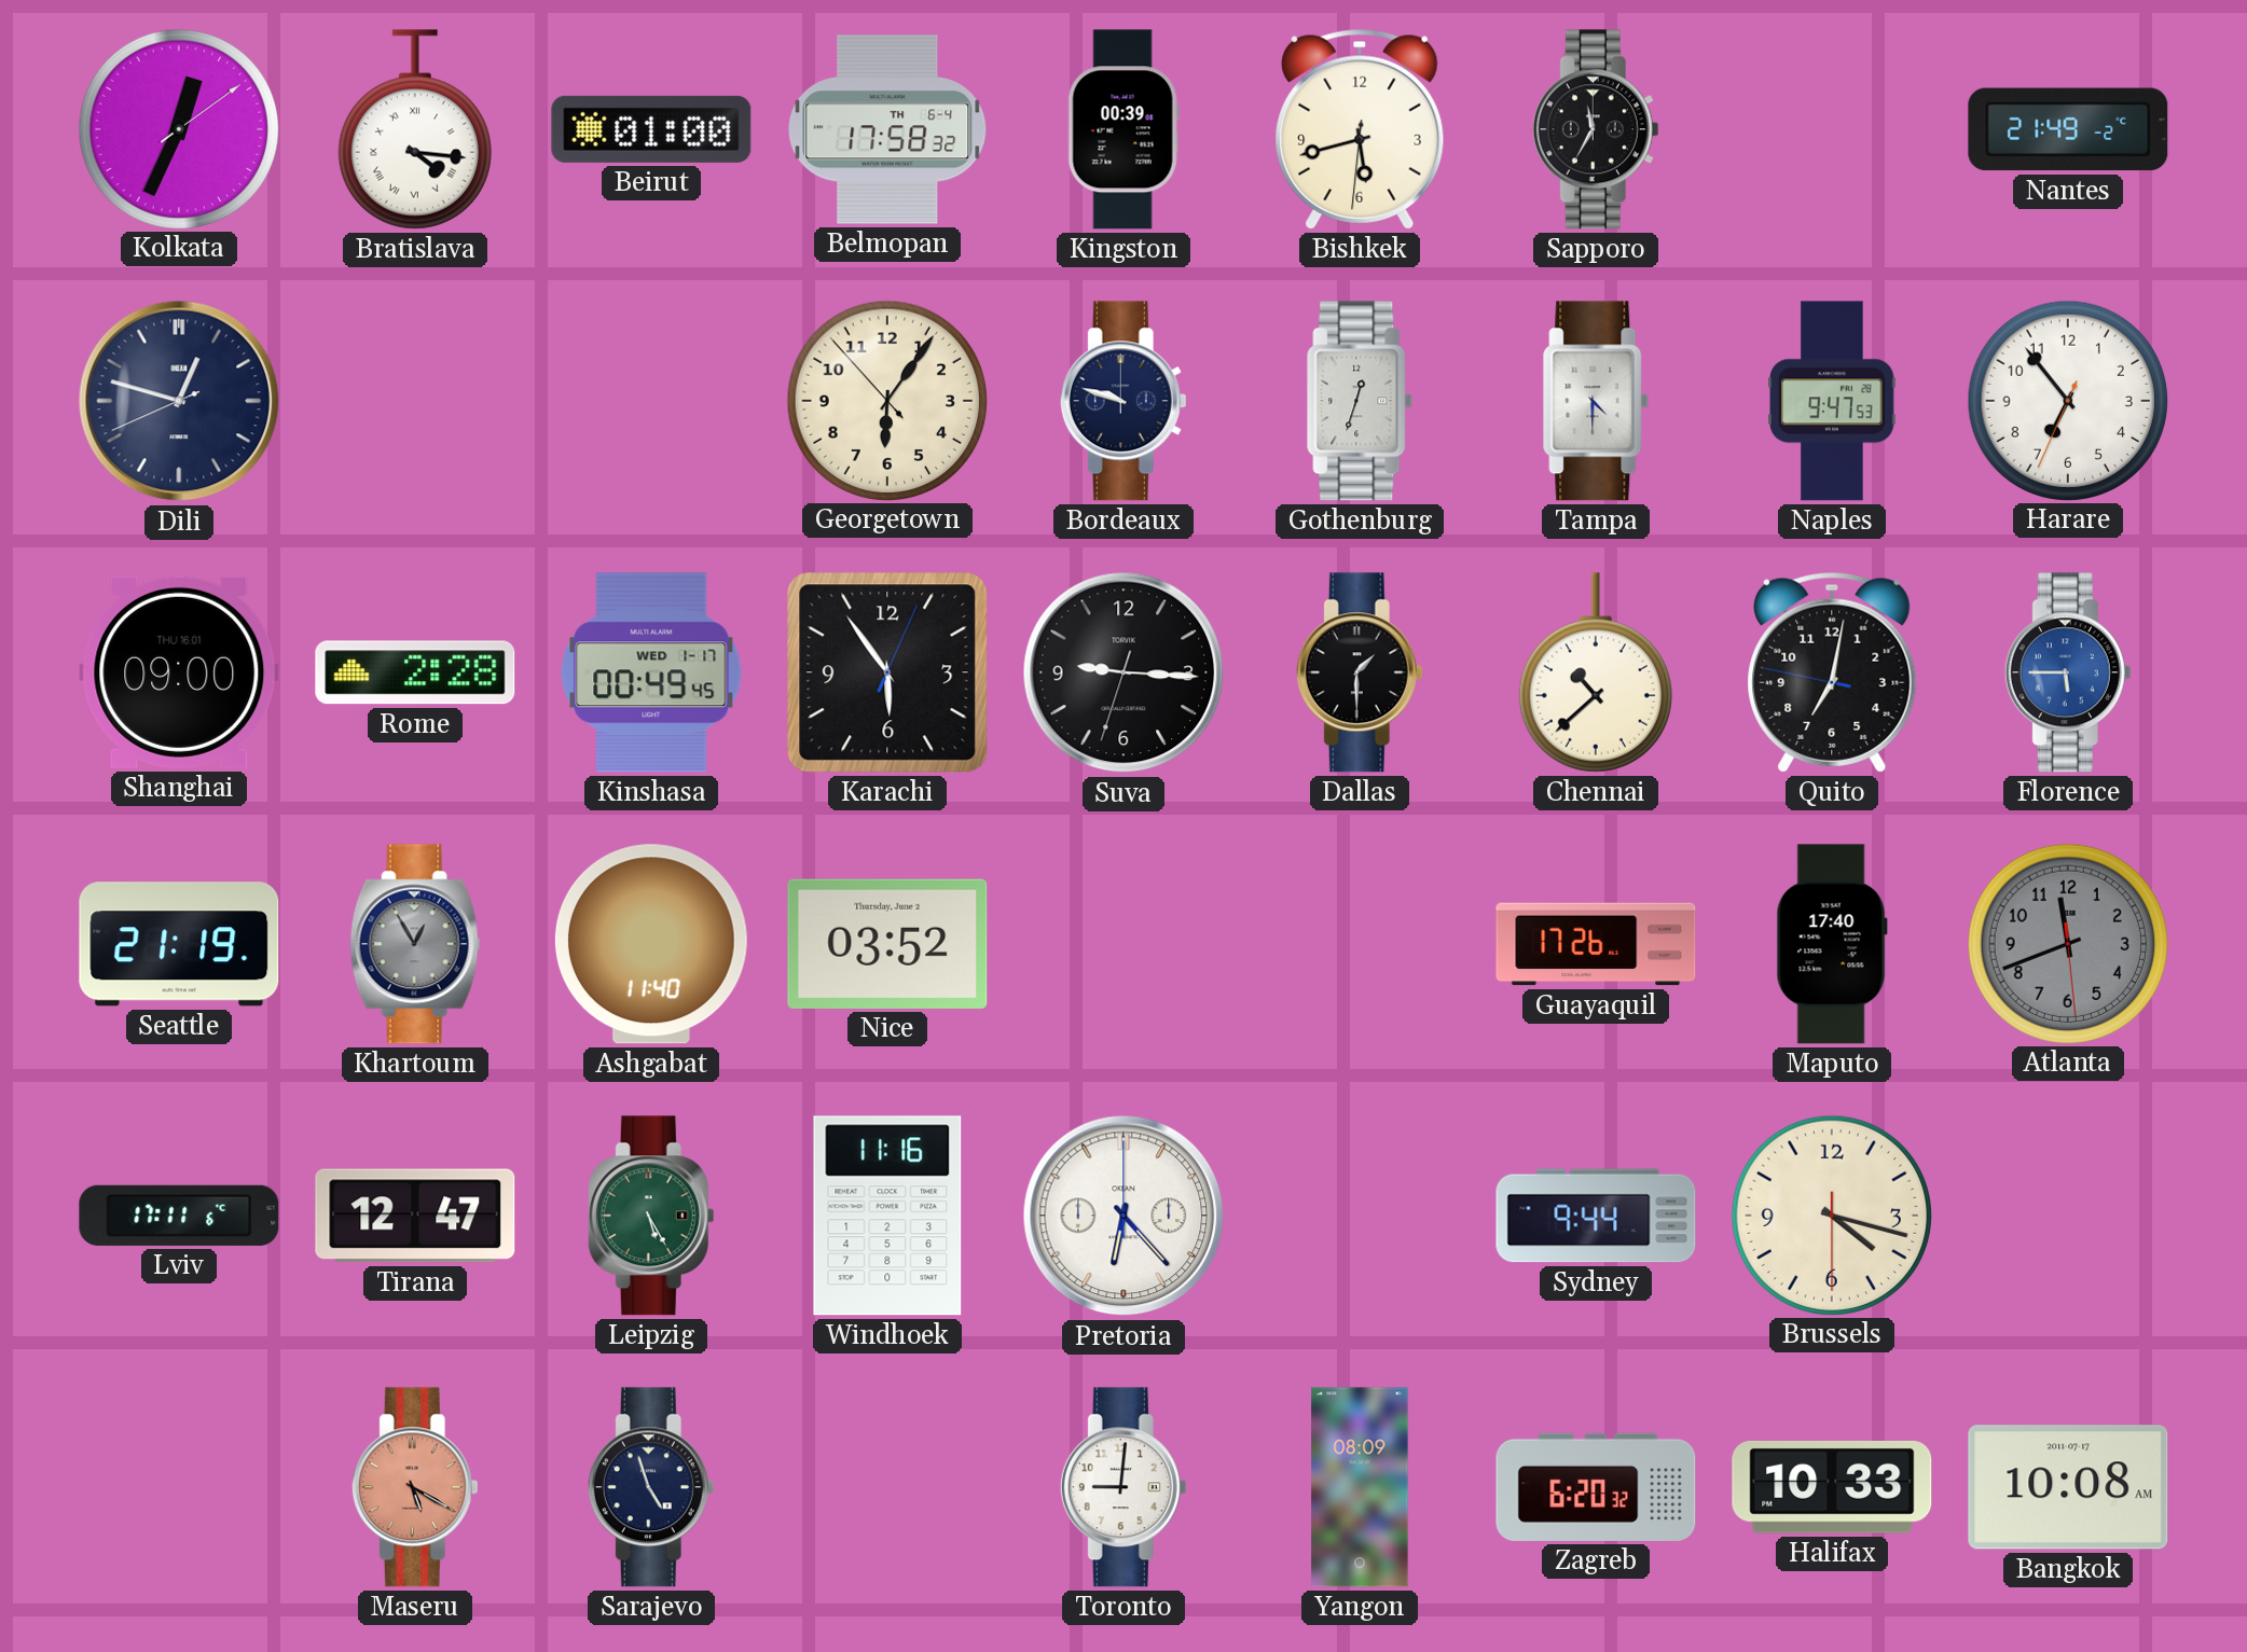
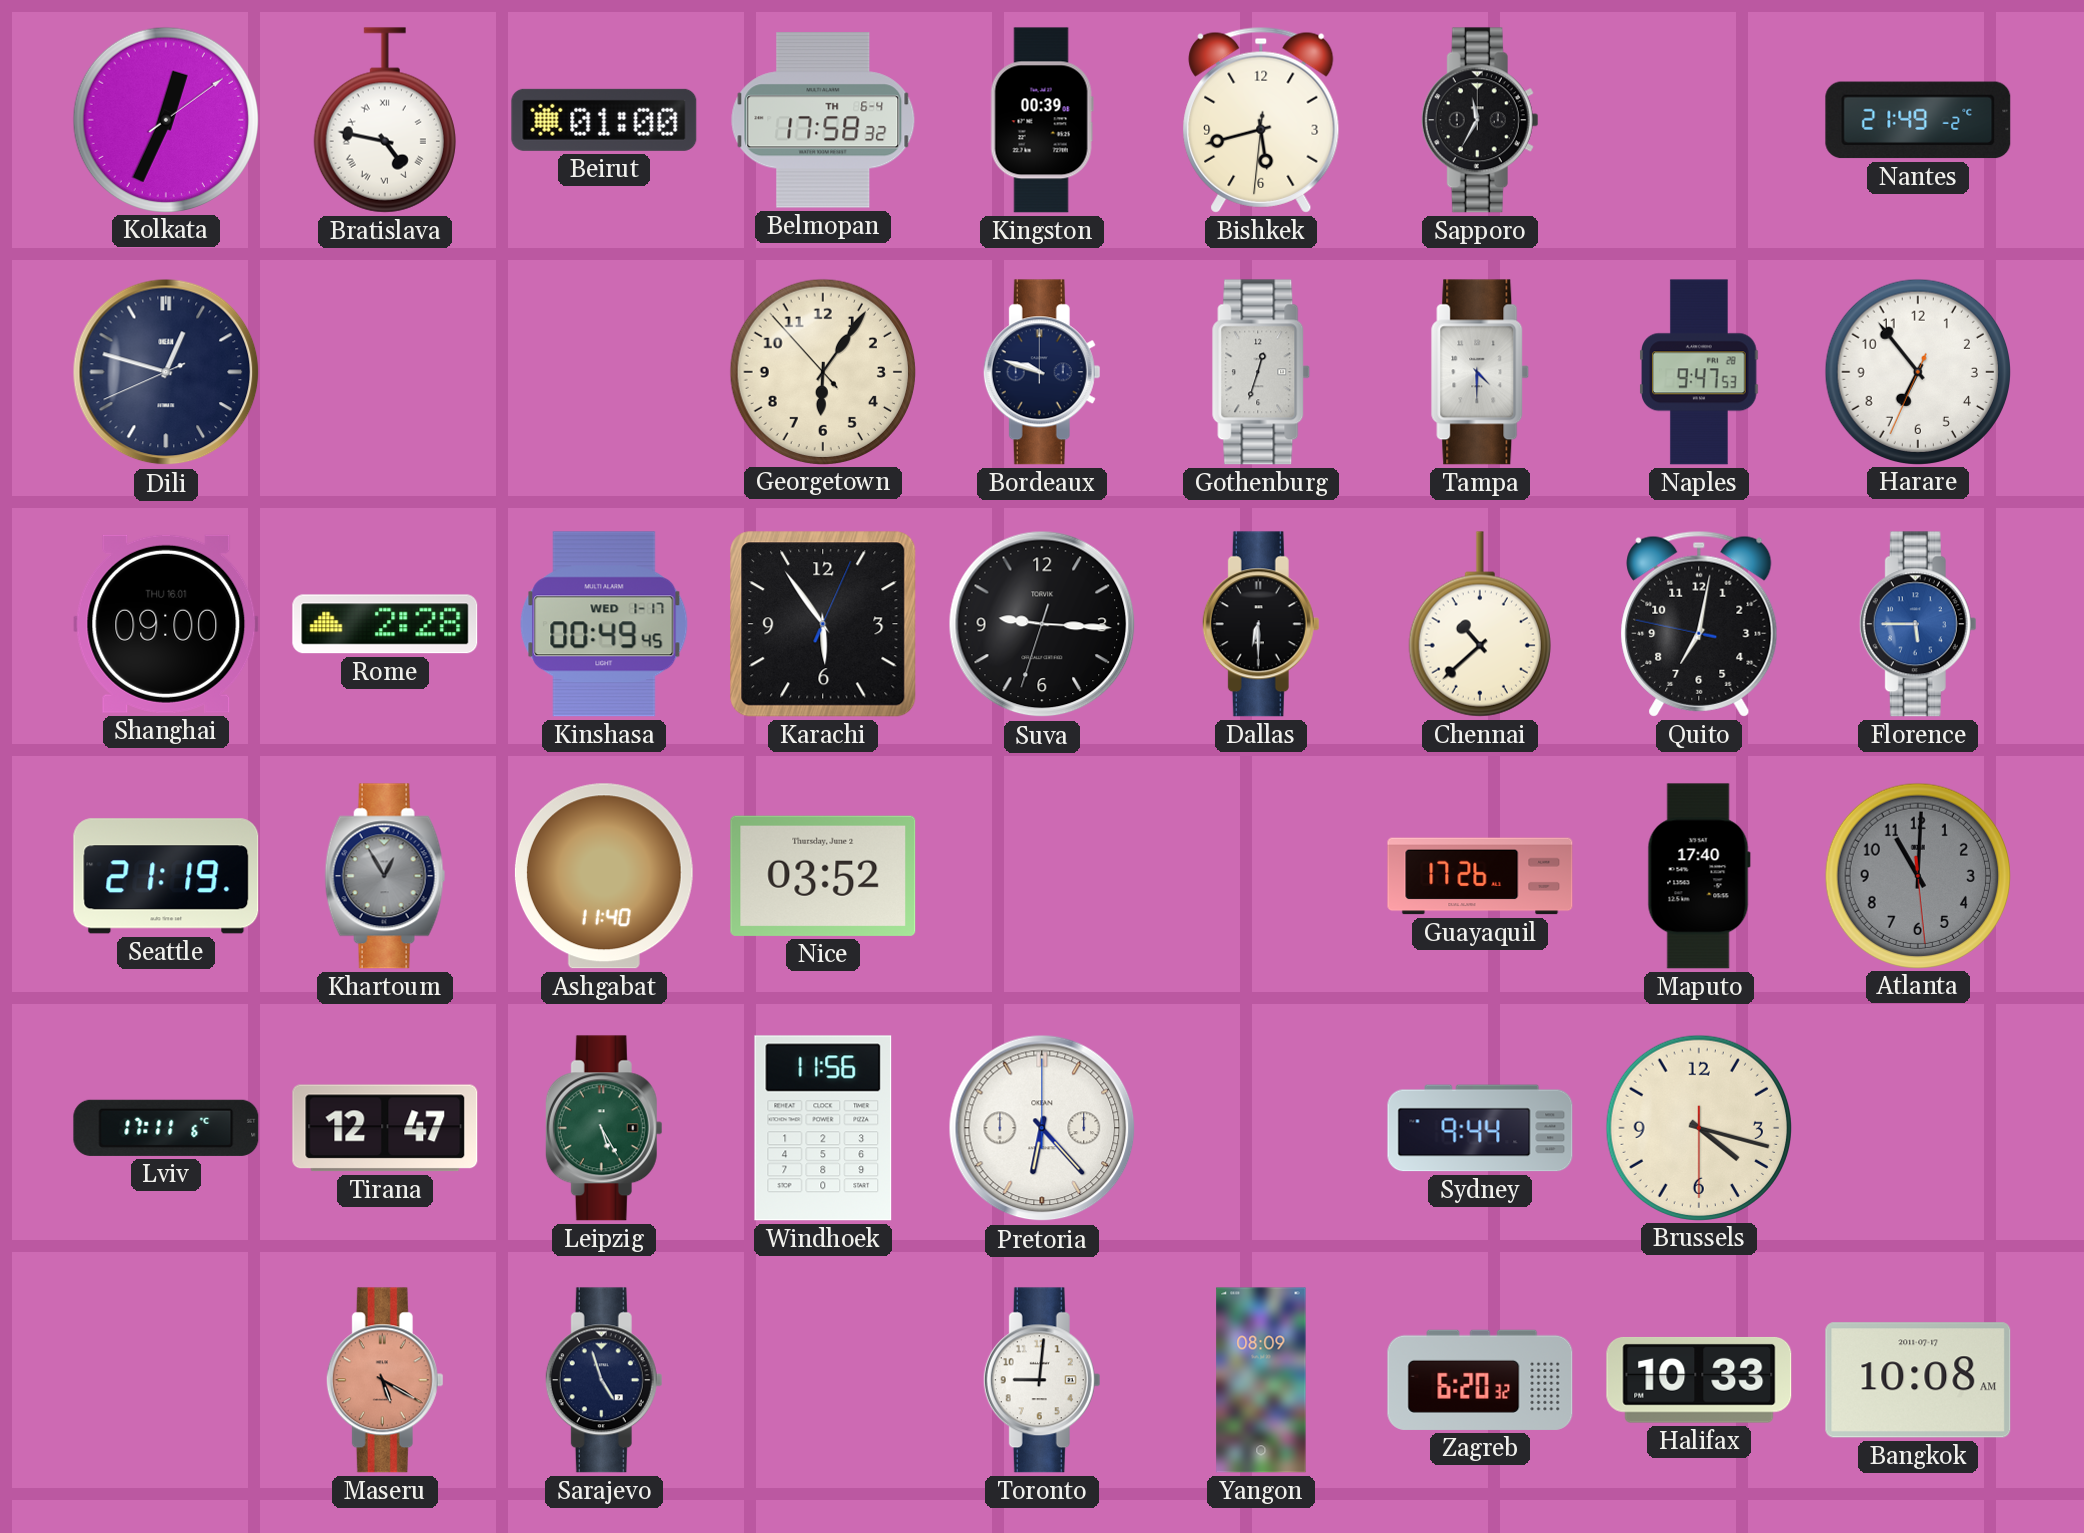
Bratislava: 4:16 -> 4:47 (385, 120)
Dallas: 1:30 -> 6:30 (1261, 624)
Atlanta: 11:41 -> 11:00 (1917, 875)
Windhoek: 11:16 -> 11:56 (823, 1128)
